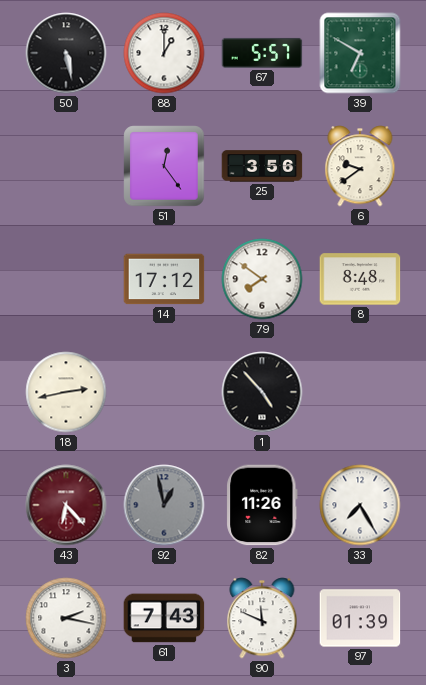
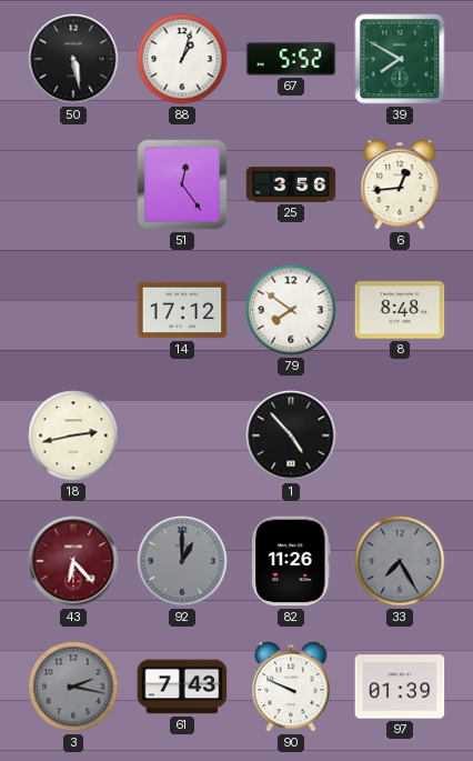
88: 1:00 -> 1:03 (182, 59)
67: 5:57 -> 5:52 (291, 59)
39: 6:50 -> 7:50 (400, 59)
6: 9:39 -> 12:44 (400, 184)
92: 12:58 -> 1:00 (182, 561)
33 dial: white -> grey (400, 561)
3 dial: white -> grey (73, 687)
90: 11:49 -> 9:49 (291, 687)
